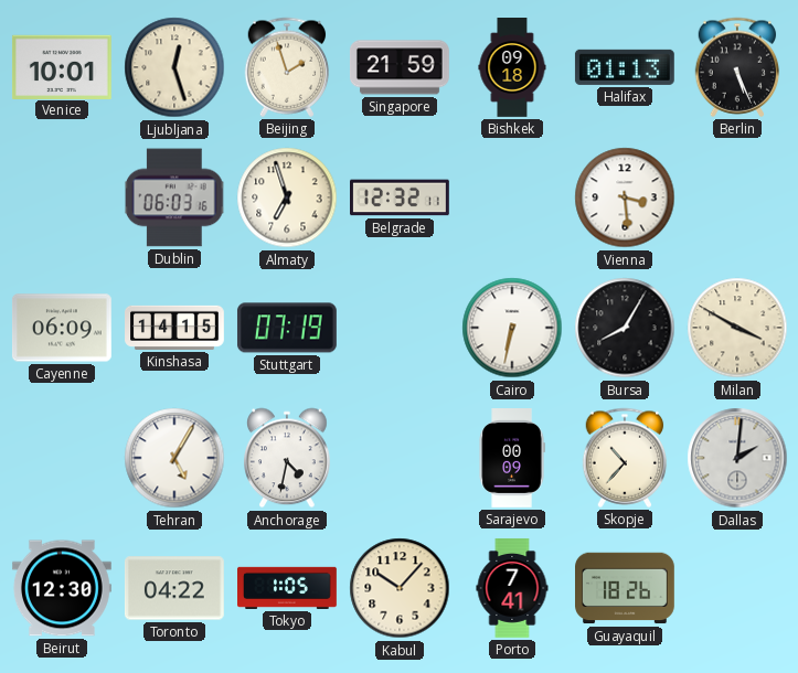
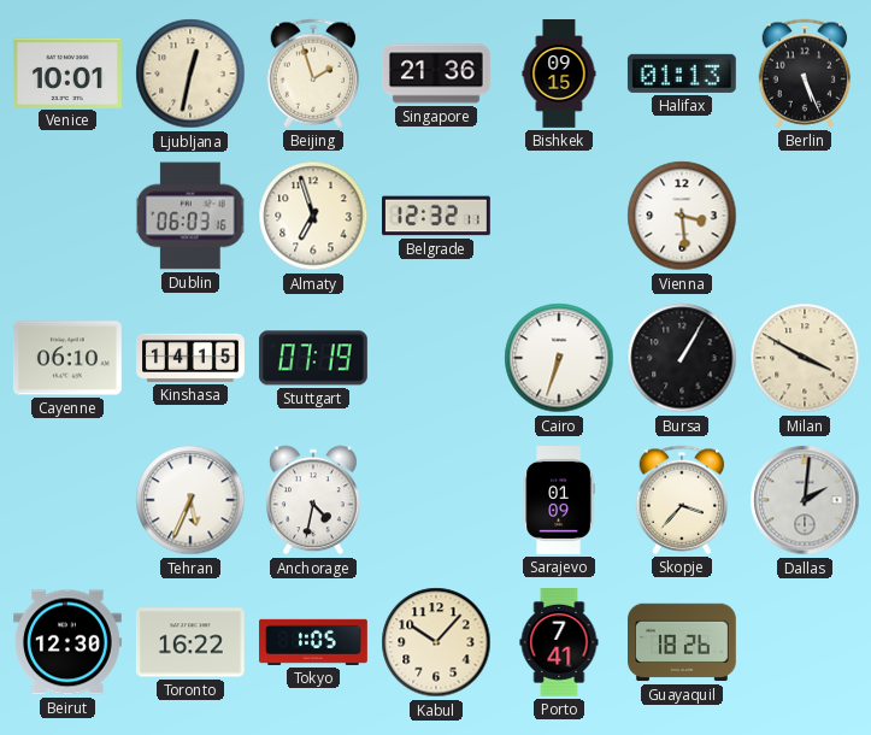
Ljubljana: 12:27 -> 12:32 (190, 73)
Singapore: 21:59 -> 21:36 (436, 73)
Bishkek: 09:18 -> 09:15 (559, 75)
Cayenne: 06:09 -> 06:10 (67, 358)
Cairo: 6:32 -> 6:33 (559, 358)
Bursa: 8:05 -> 1:05 (682, 358)
Tehran: 5:05 -> 5:34 (190, 500)
Sarajevo: 00:09 -> 01:09 (559, 501)
Skopje: 10:37 -> 3:37 (682, 500)
Toronto: 04:22 -> 16:22 (190, 642)
